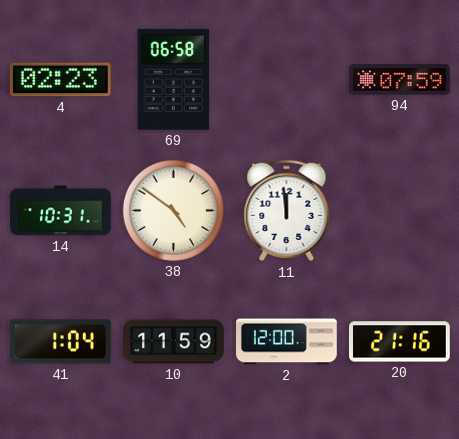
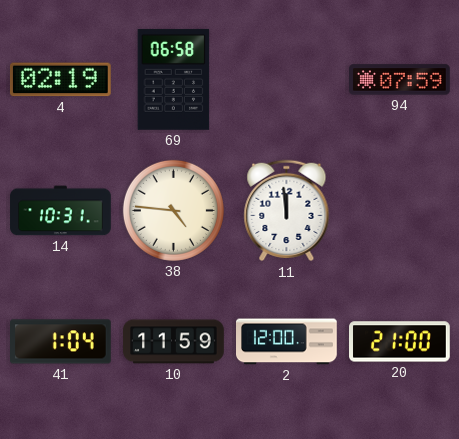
4: 02:23 -> 02:19 (60, 80)
38: 4:51 -> 4:46 (173, 210)
20: 21:16 -> 21:00 (400, 342)
